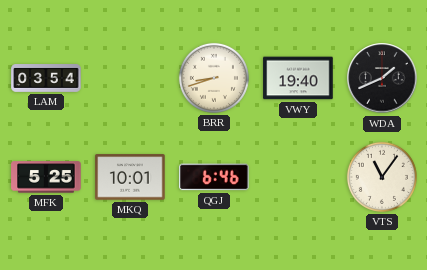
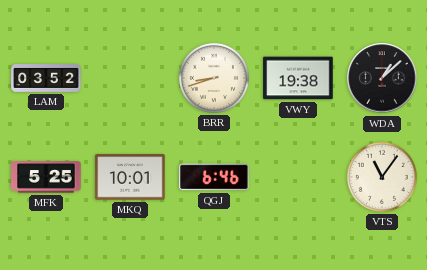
LAM: 03:54 -> 03:52 (46, 79)
VWY: 19:40 -> 19:38 (298, 78)
WDA: 1:41 -> 1:08 (382, 78)
